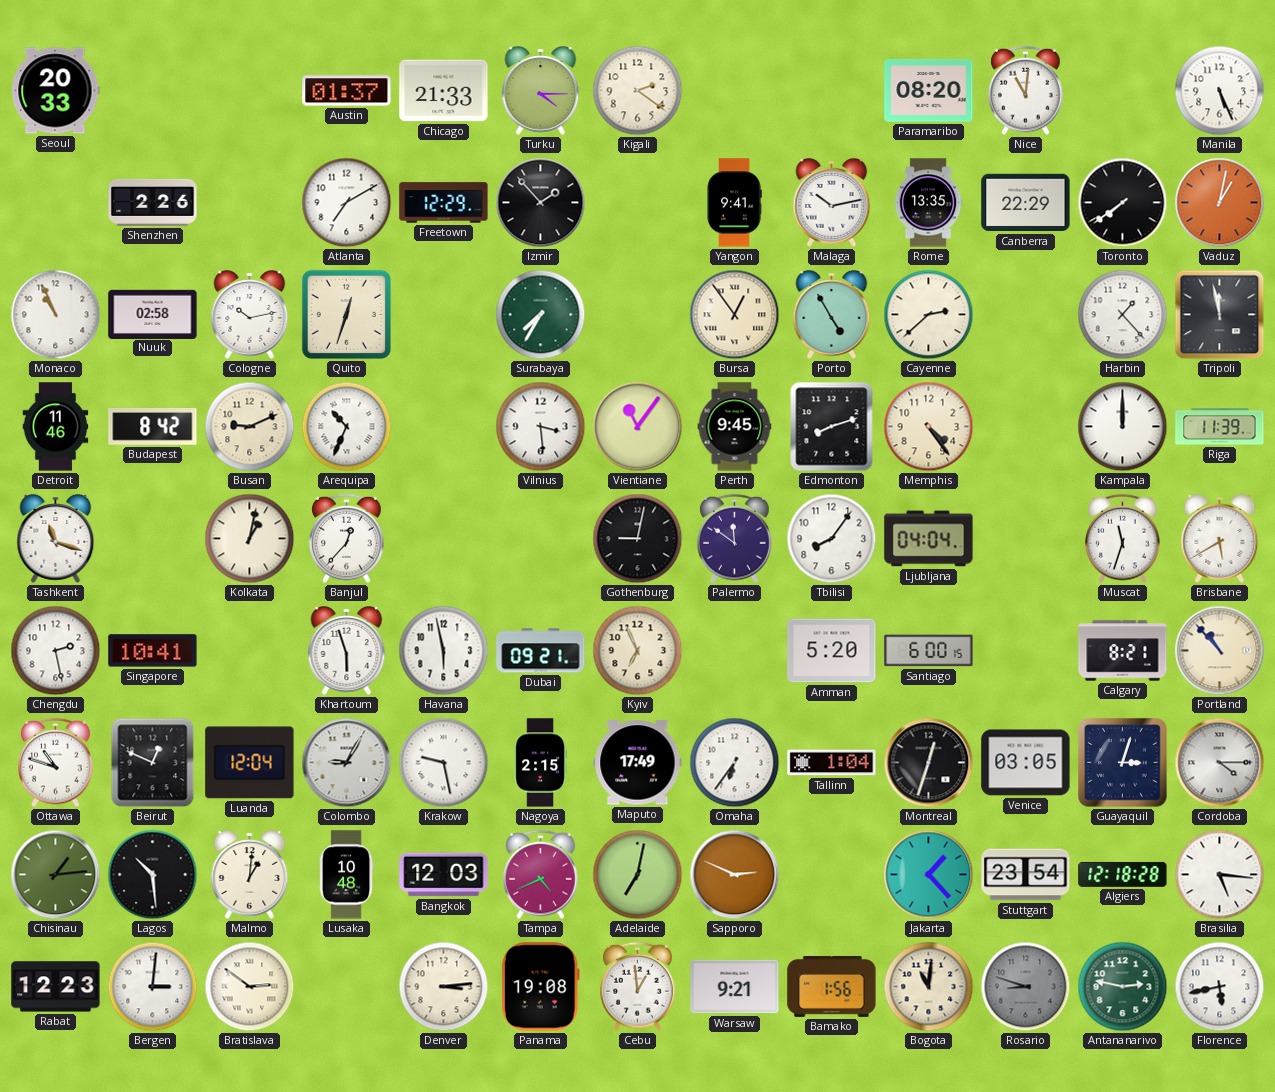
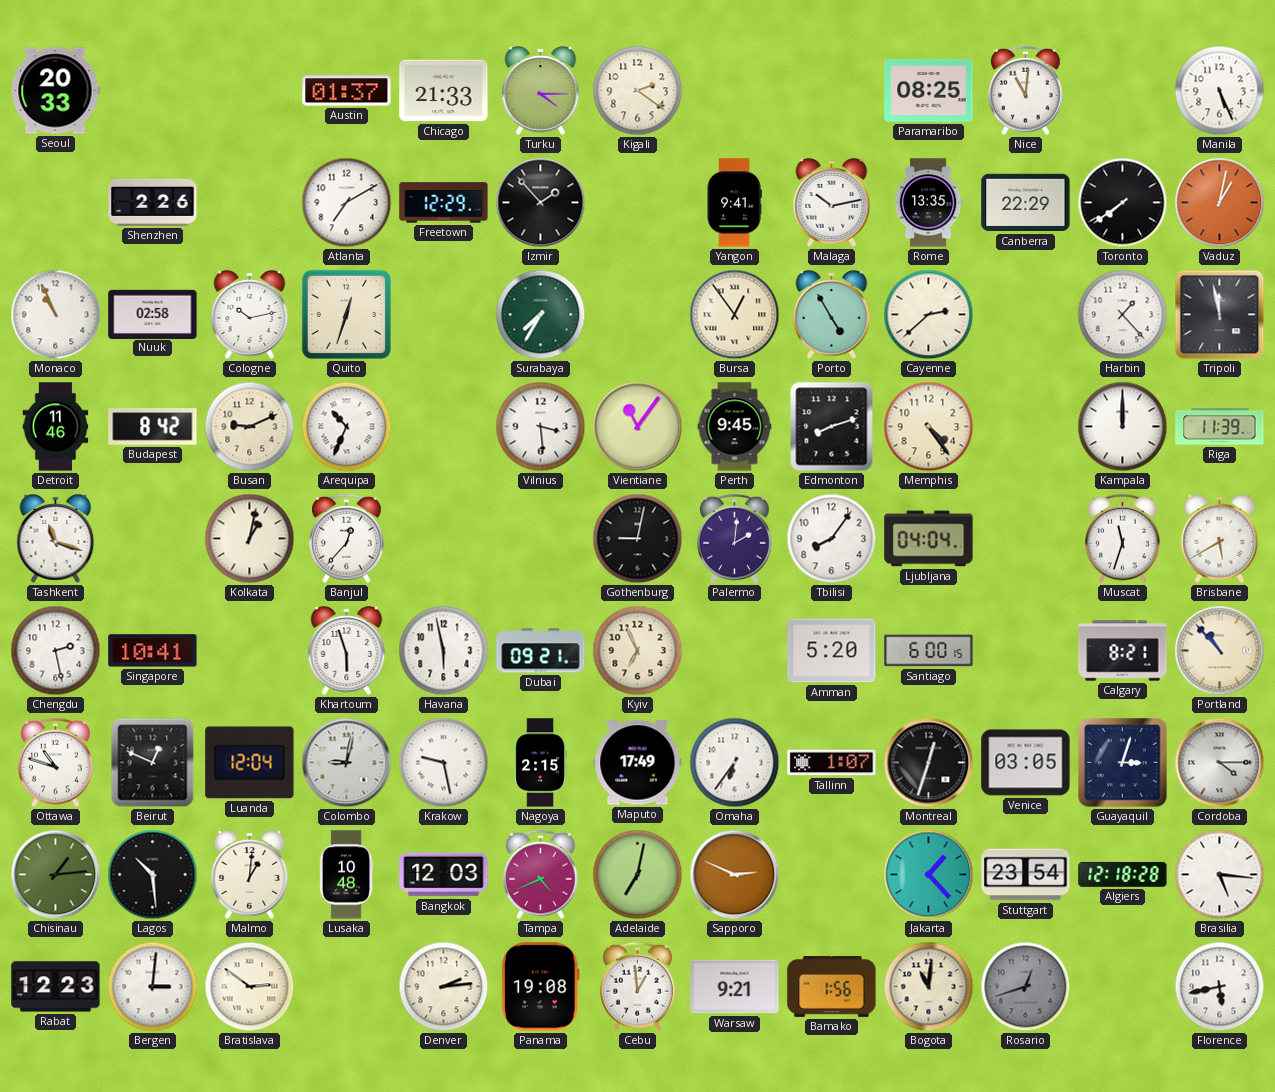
Paramaribo: 08:20 -> 08:25 (929, 91)
Palermo: 11:51 -> 2:01 (735, 539)
Colombo: 9:05 -> 9:02 (347, 763)
Tallinn: 1:04 -> 1:07 (832, 763)
Denver: 3:14 -> 2:14 (444, 987)
Rosario: 8:48 -> 12:42 (1026, 987)
Antananarivo: 2:47 -> none (1123, 987)
